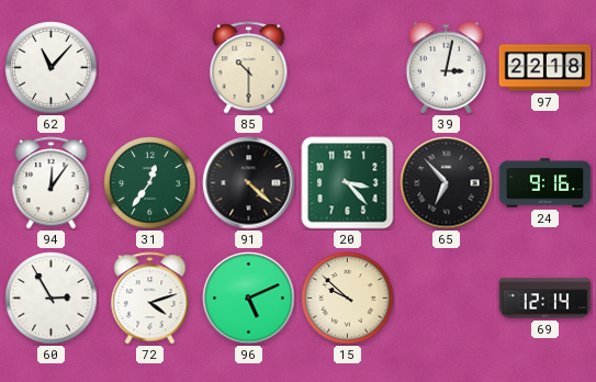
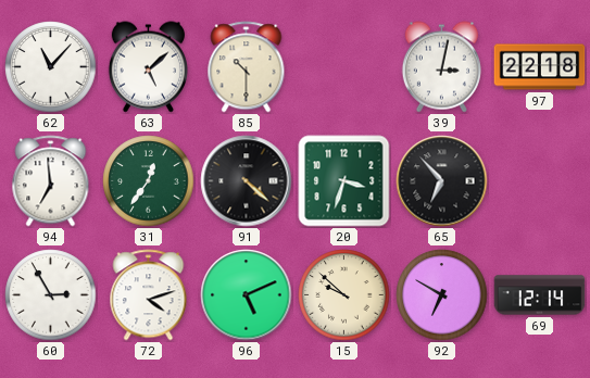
63: none -> 5:08 (148, 67)
94: 12:06 -> 6:59 (51, 181)
20: 3:23 -> 3:33 (344, 181)
24: 9:16 -> none (546, 183)
92: none -> 6:50 (442, 295)
